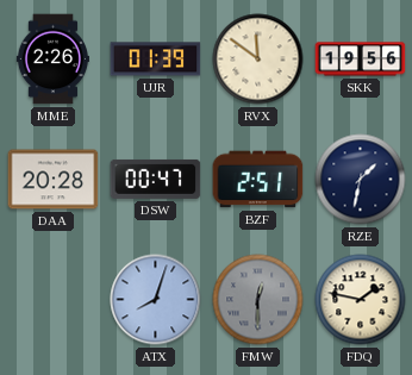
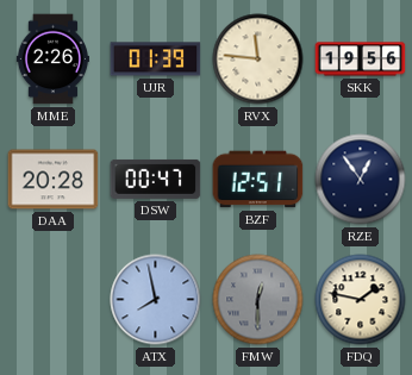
RVX: 11:51 -> 11:46 (258, 60)
BZF: 2:51 -> 12:51 (258, 180)
RZE: 1:32 -> 12:54 (361, 180)
ATX: 8:03 -> 7:58 (156, 300)
